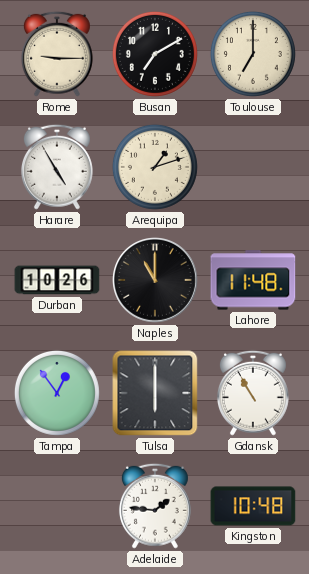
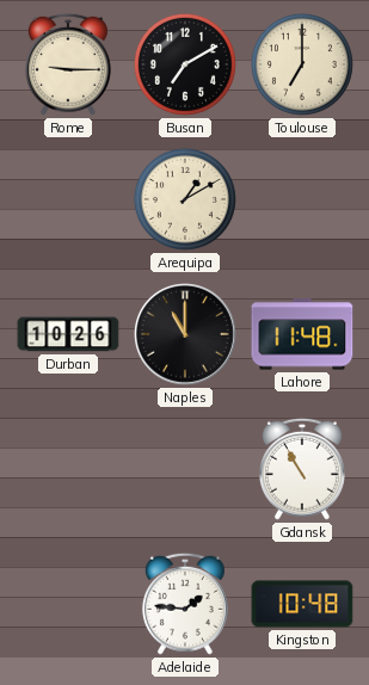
Harare: 4:55 -> none (57, 167)
Arequipa: 1:12 -> 1:10 (185, 199)
Tampa: 12:54 -> none (57, 393)
Tulsa: 6:00 -> none (155, 393)
